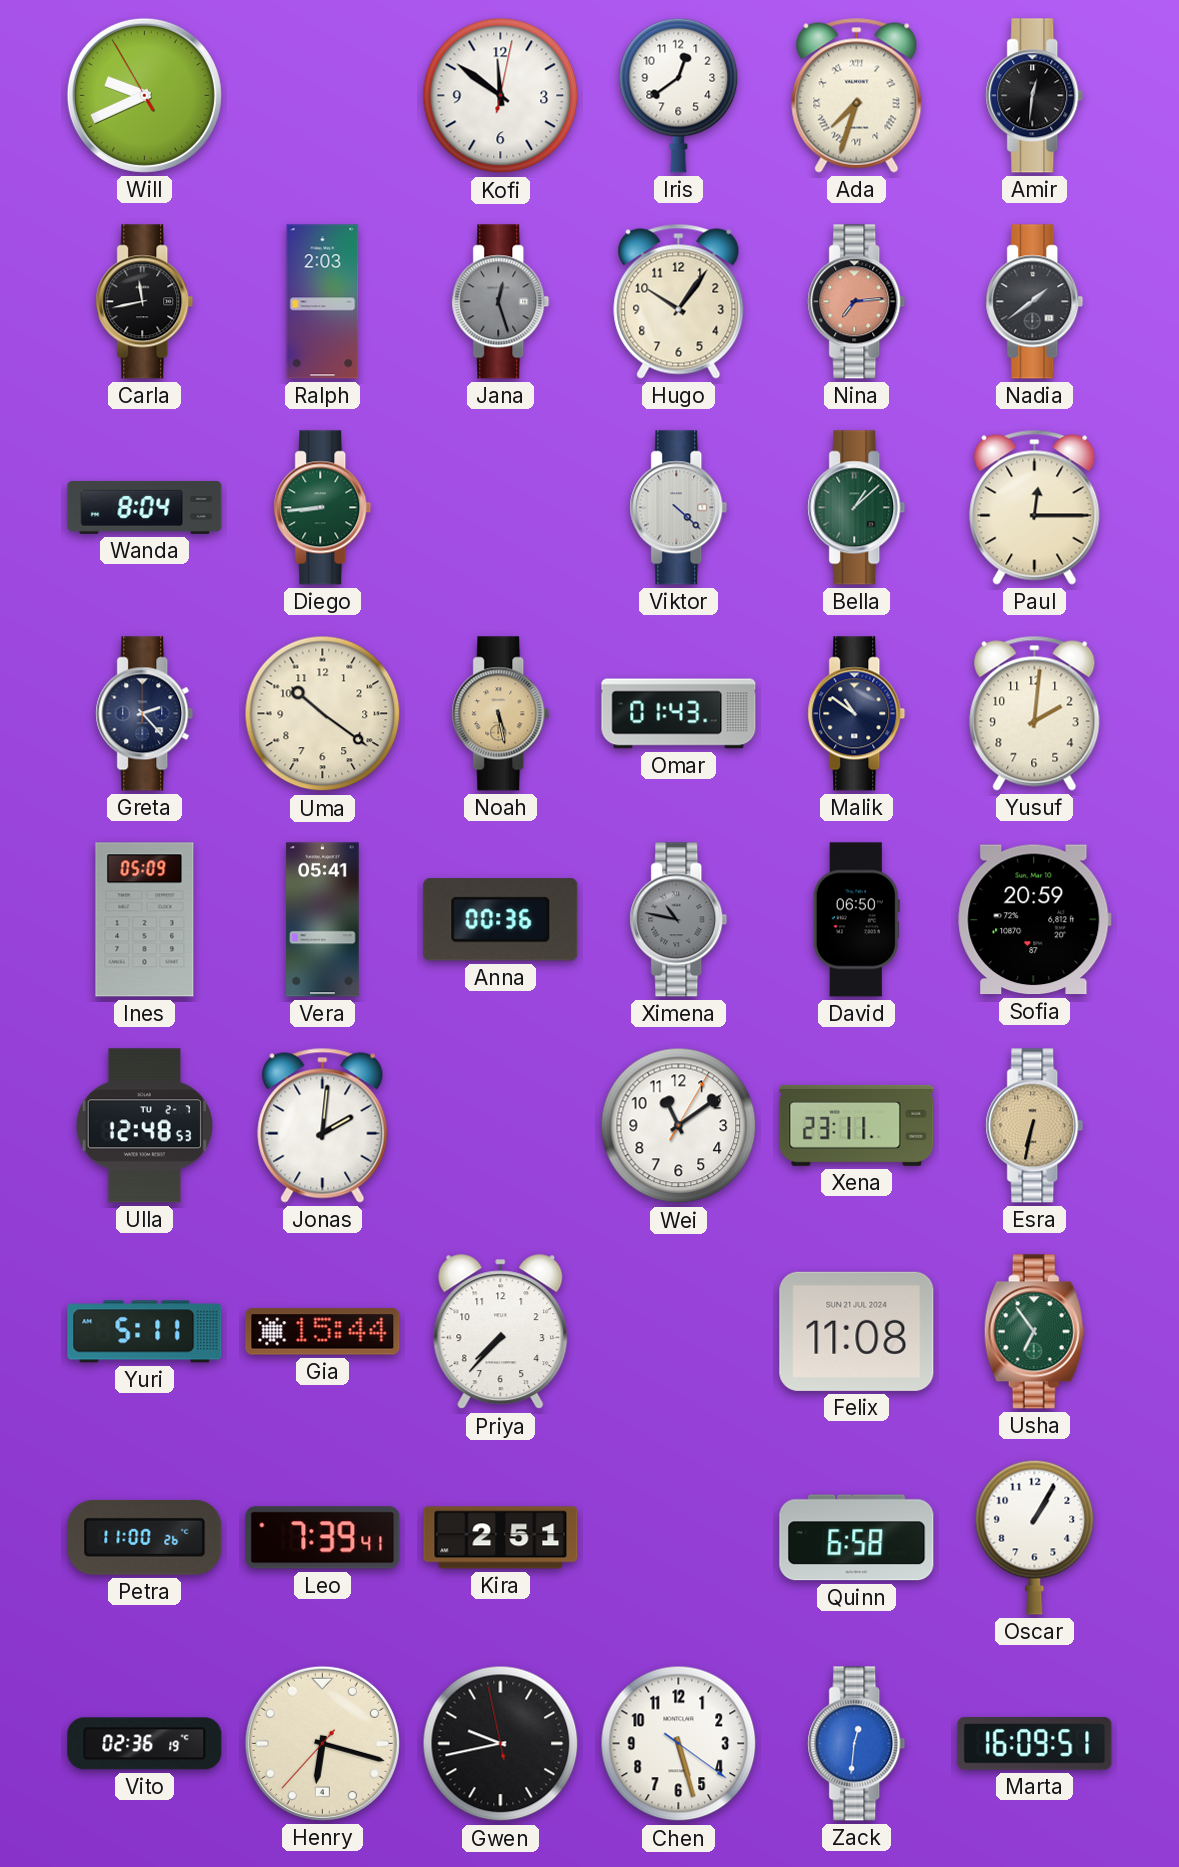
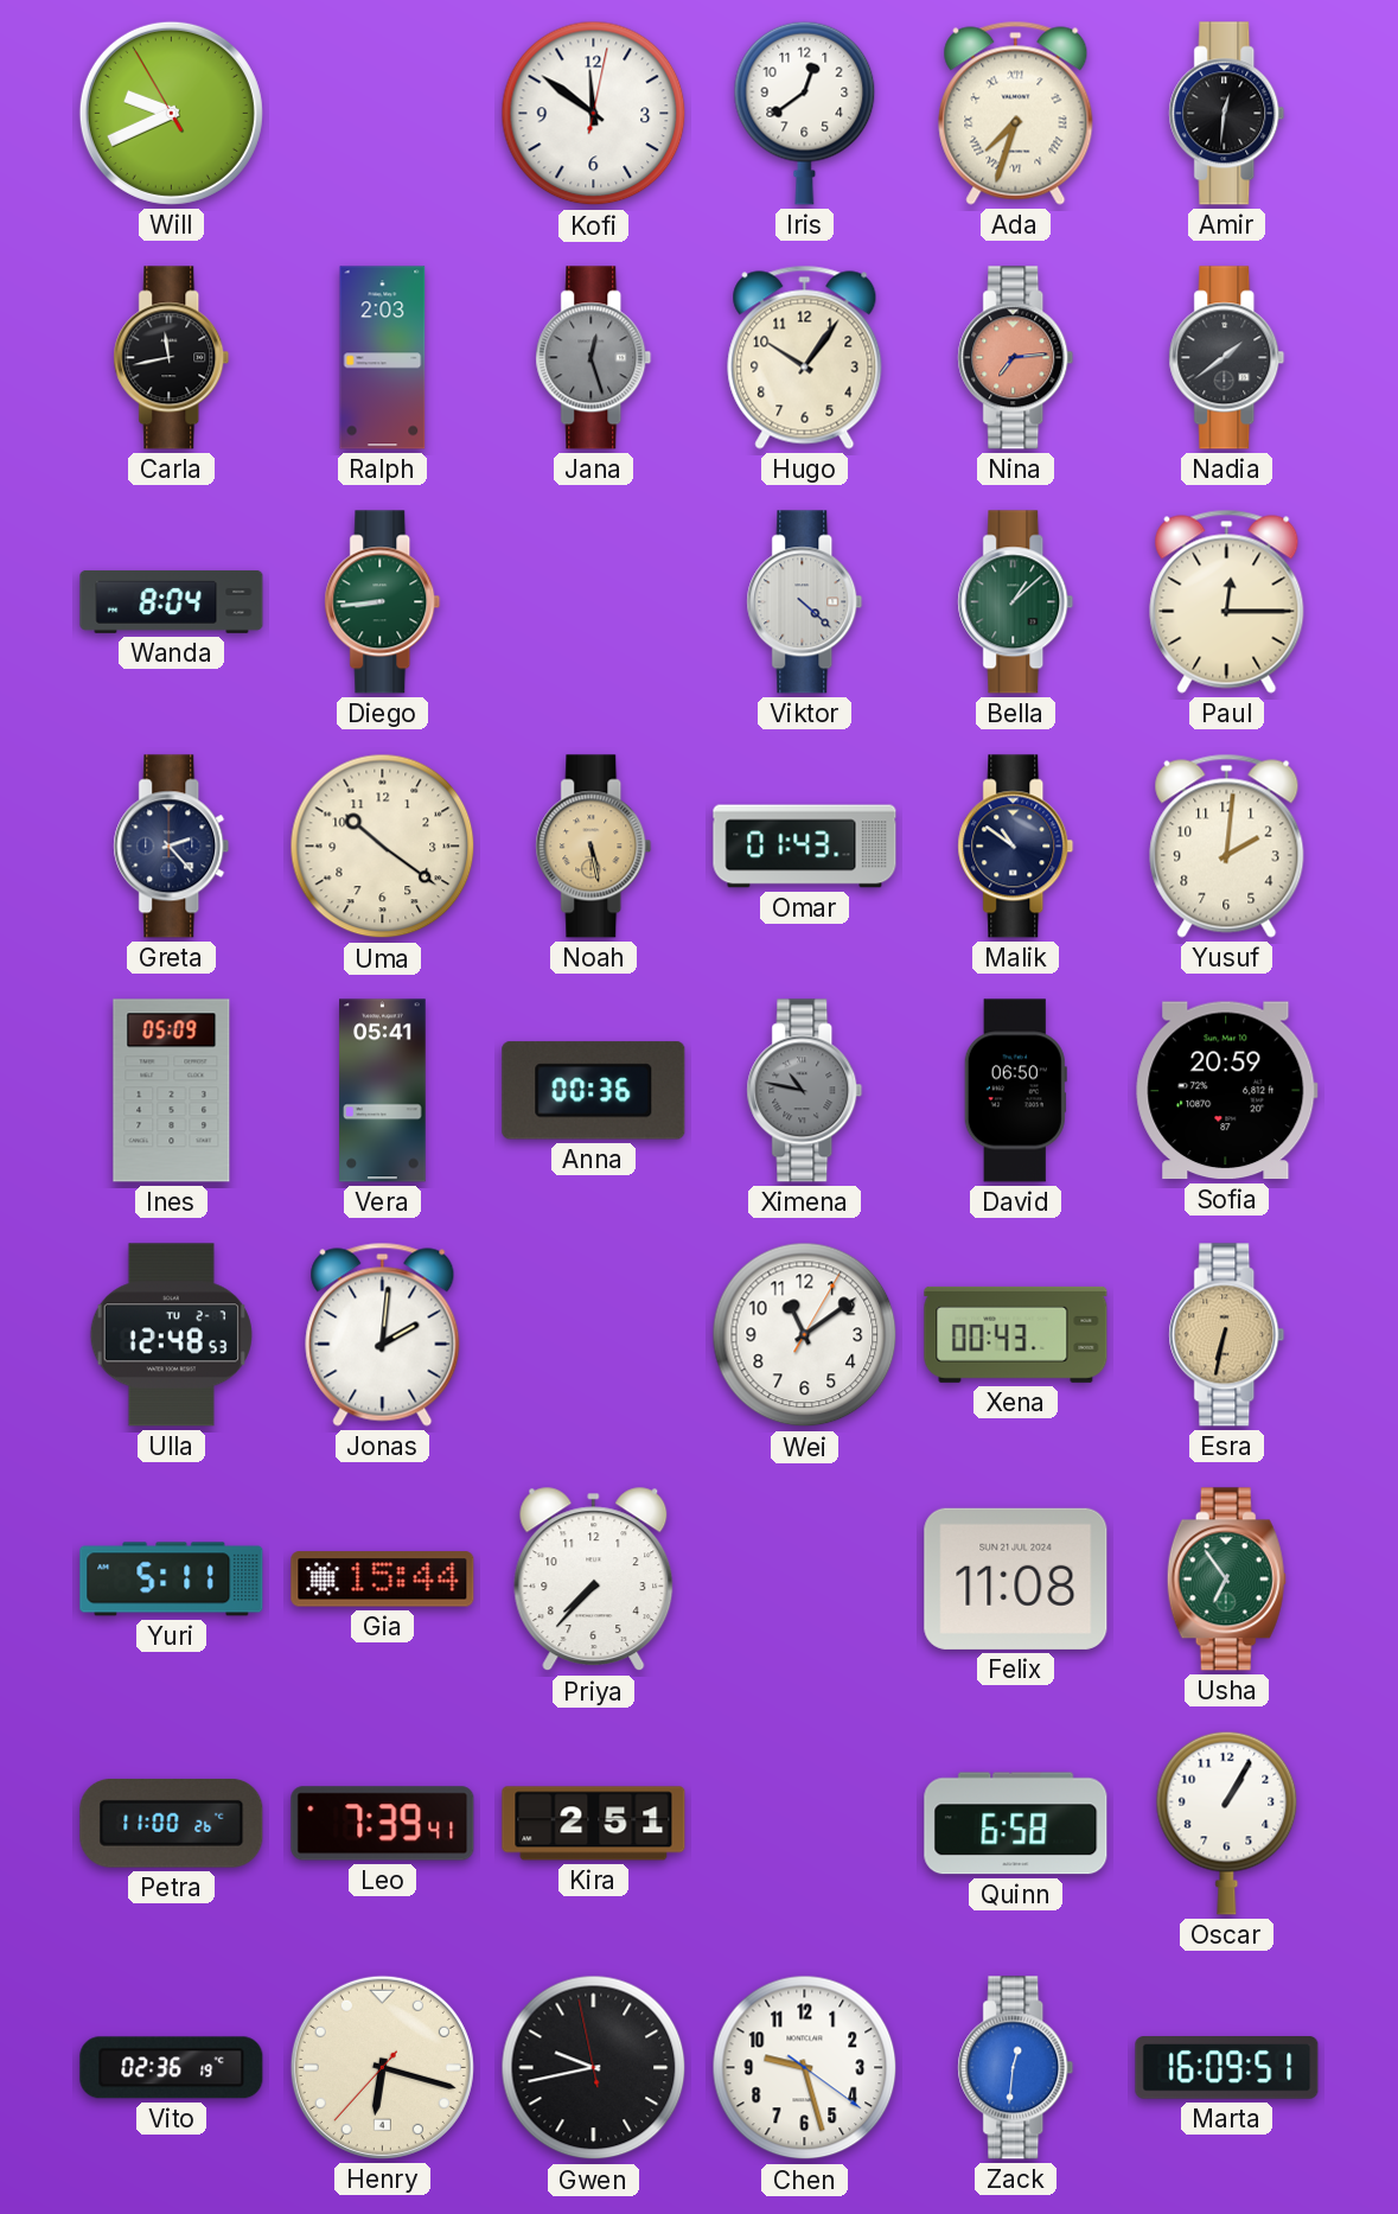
Xena: 23:11 -> 00:43 (1016, 1334)
Chen: 5:27 -> 9:27 (805, 2068)
